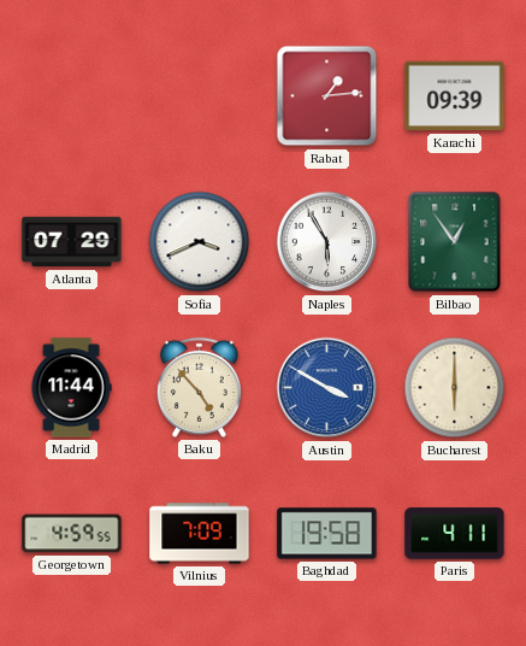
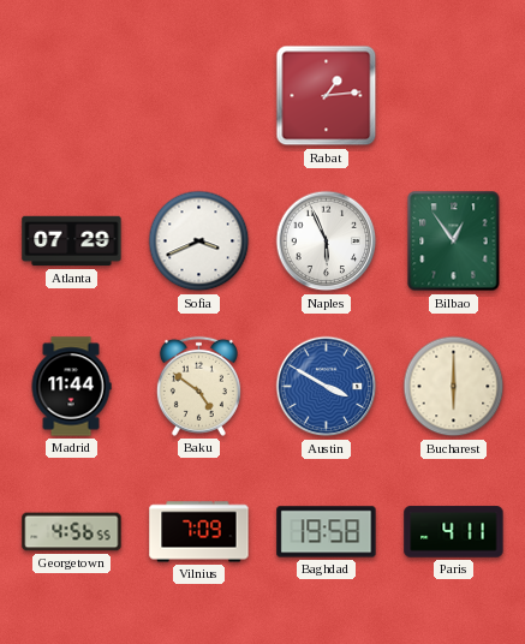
Karachi: 09:39 -> none (455, 96)
Naples: 5:55 -> 5:56 (327, 241)
Baku: 4:53 -> 4:51 (198, 386)
Georgetown: 4:59 -> 4:56 (72, 532)
